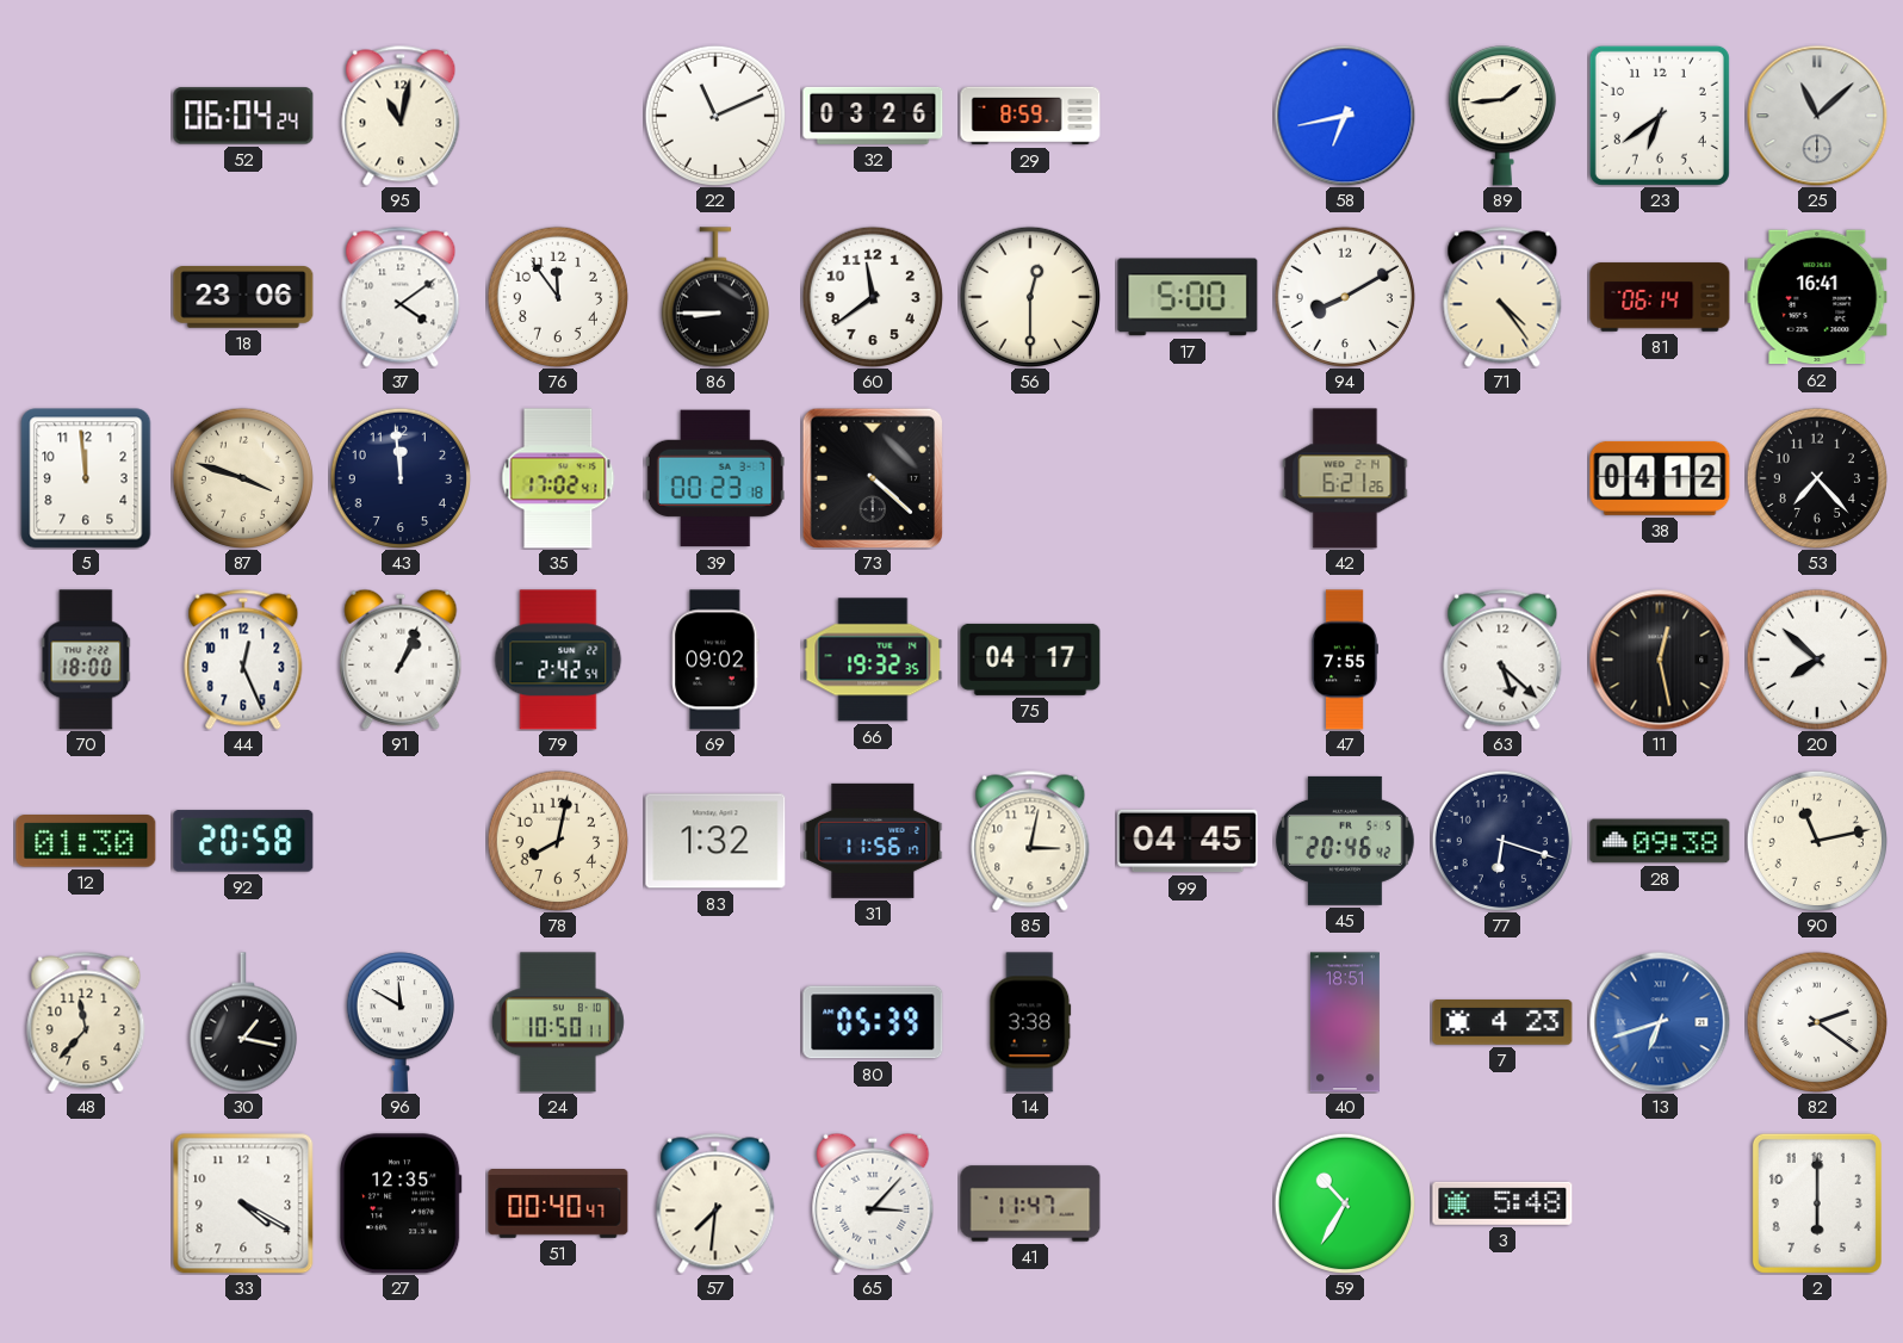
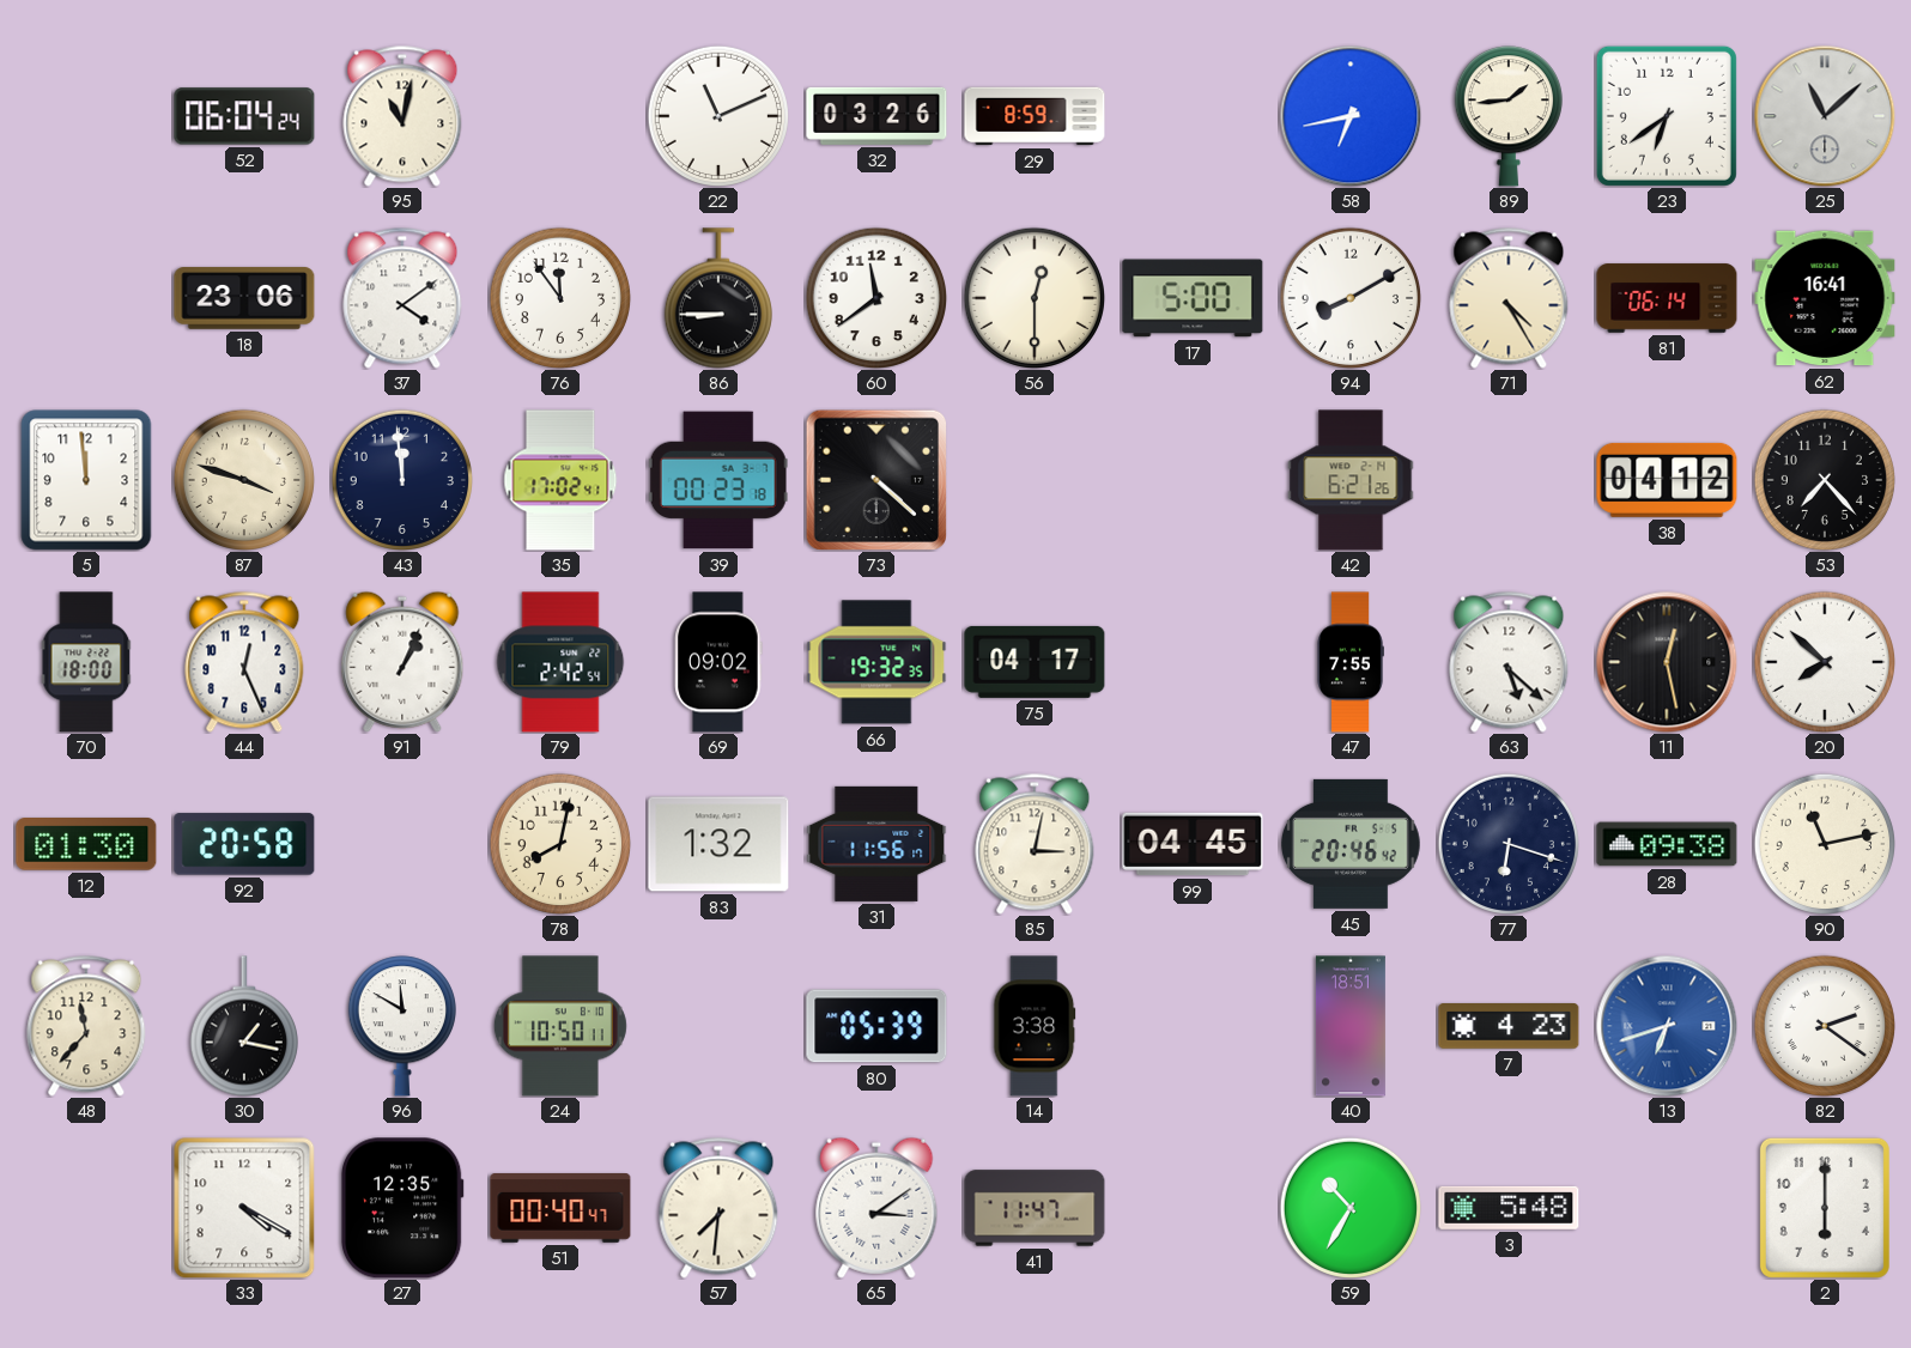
71: 4:24 -> 4:25 (1509, 298)
65: 3:07 -> 3:09 (876, 1208)
